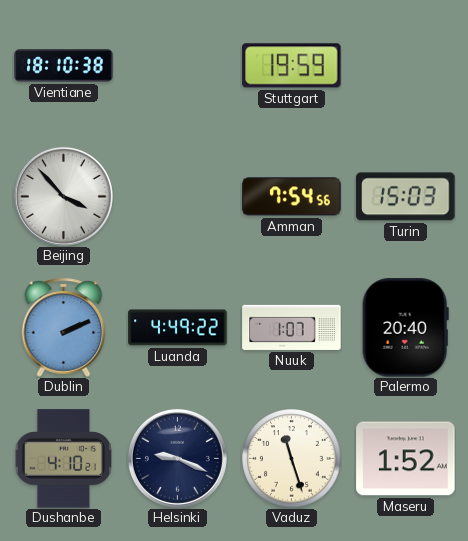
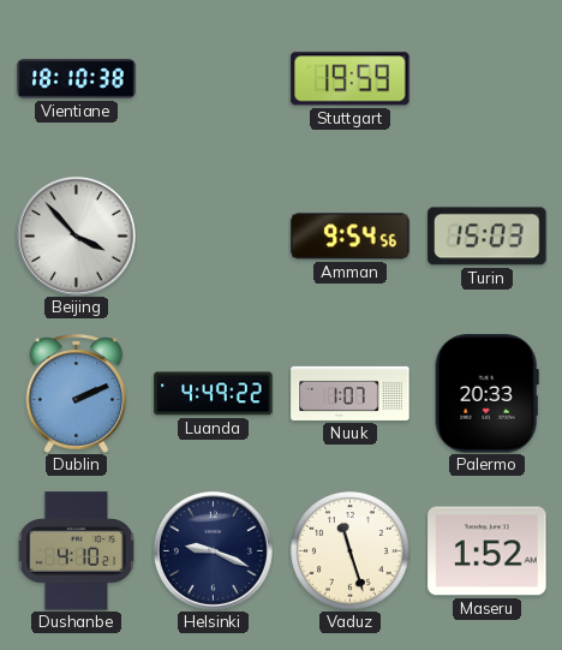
Amman: 7:54 -> 9:54 (351, 237)
Palermo: 20:40 -> 20:33 (486, 394)
